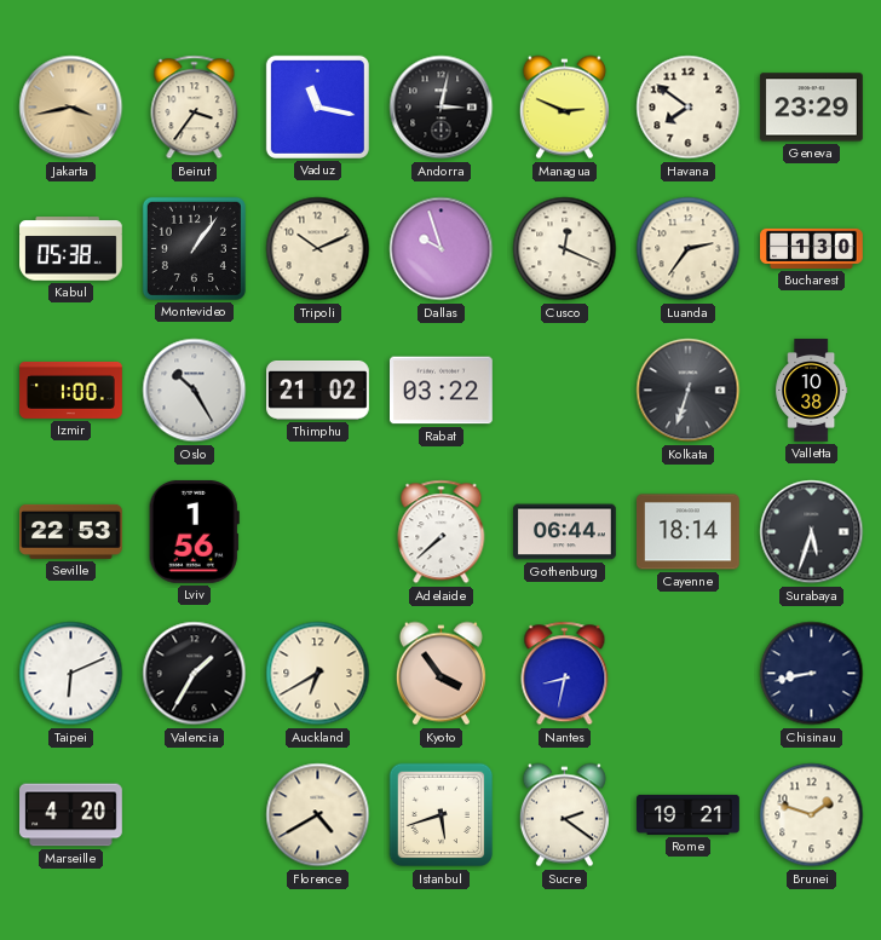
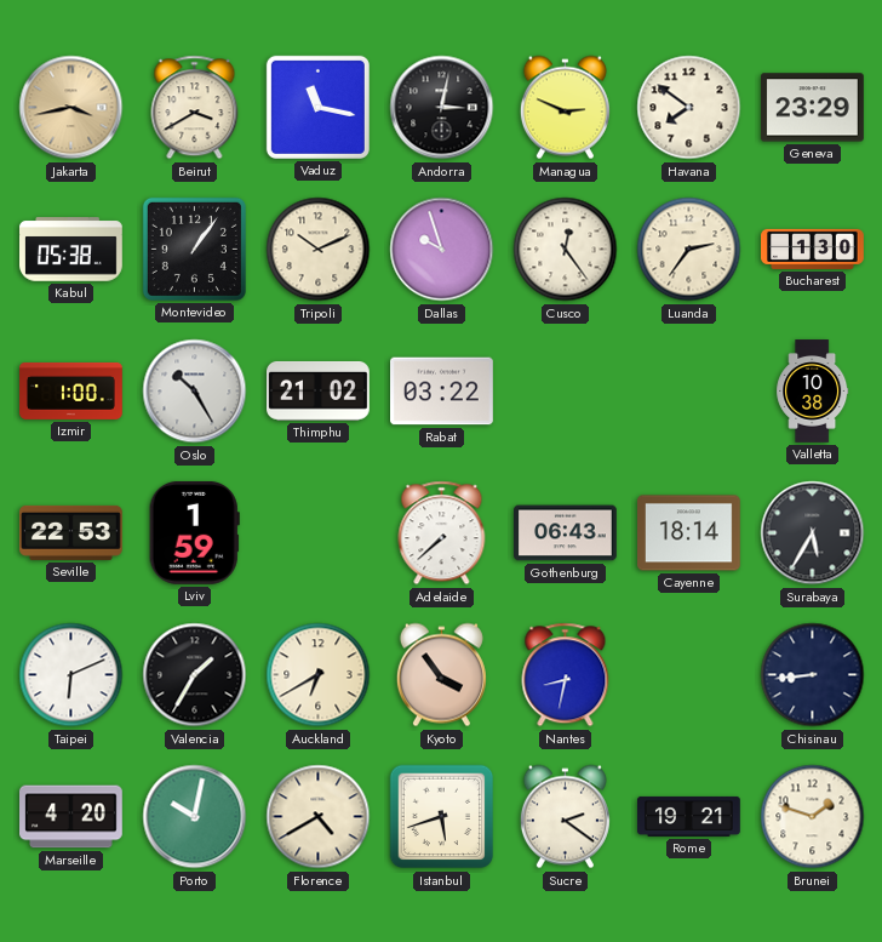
Beirut: 3:36 -> 3:40 (195, 108)
Cusco: 12:19 -> 12:24 (566, 250)
Kolkata: 6:33 -> none (689, 391)
Lviv: 1:56 -> 1:59 (194, 532)
Gothenburg: 06:44 -> 06:43 (566, 533)
Surabaya: 5:33 -> 5:35 (813, 533)
Chisinau: 8:43 -> 8:44 (813, 675)
Porto: none -> 10:02 (195, 817)
